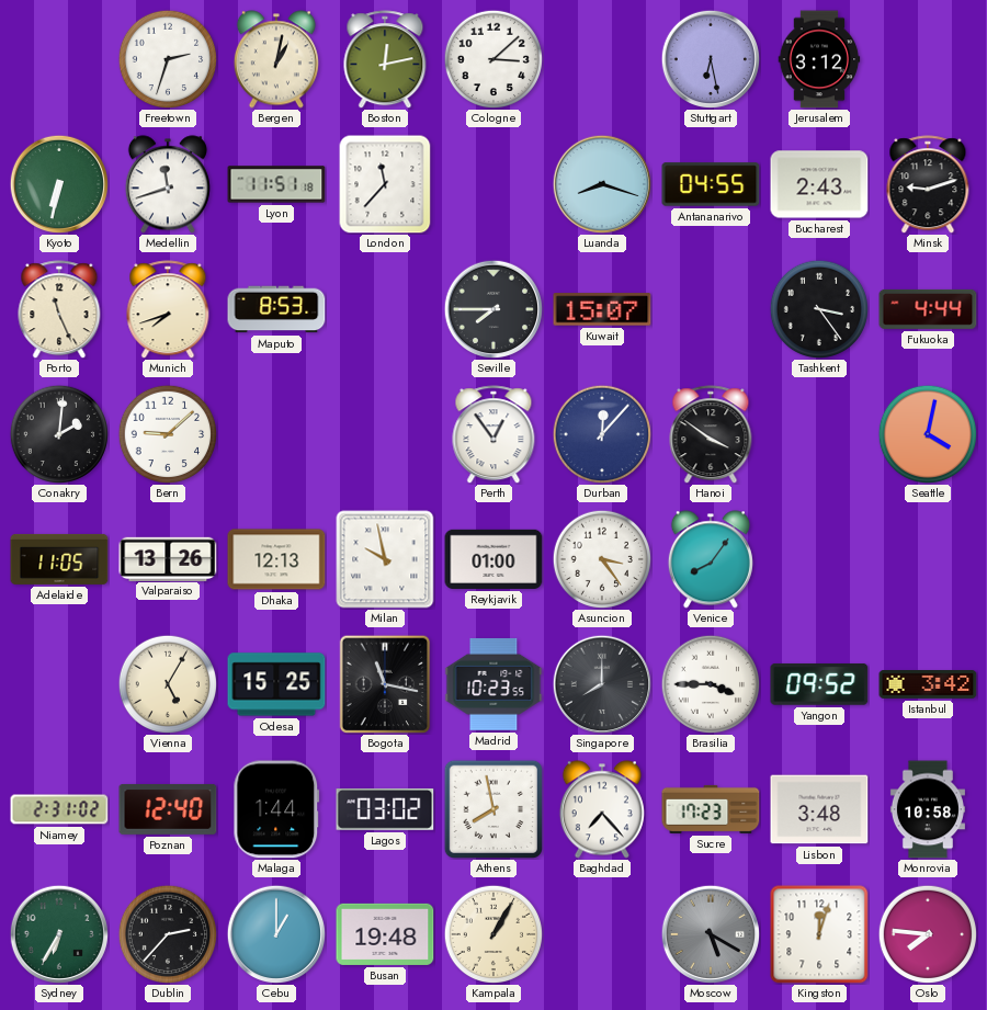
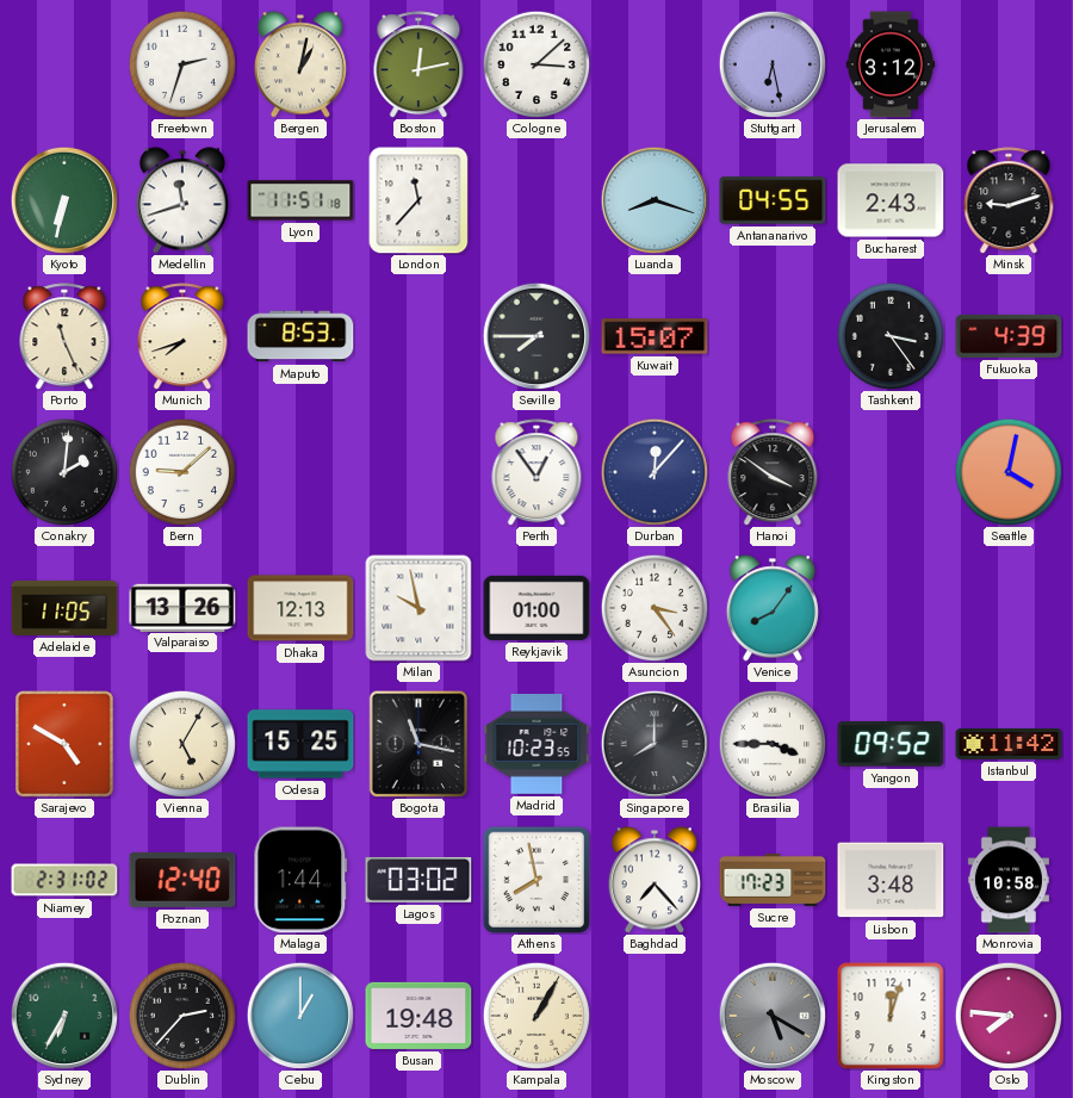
Fukuoka: 4:44 -> 4:39 (1009, 336)
Sarajevo: none -> 4:50 (66, 745)
Istanbul: 3:42 -> 11:42 (1009, 745)
